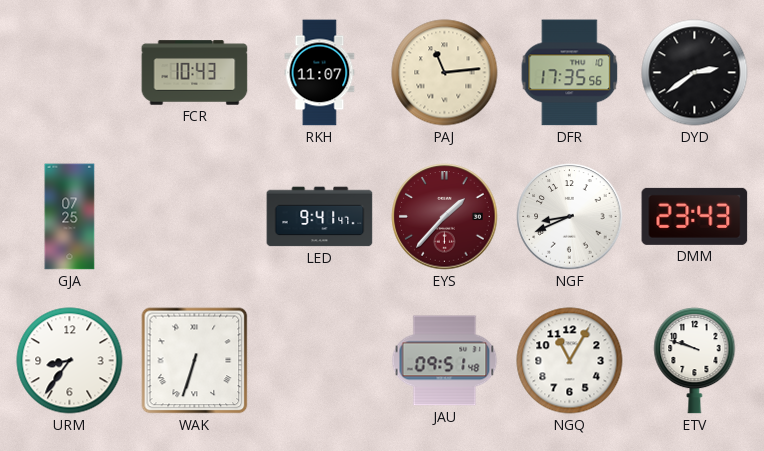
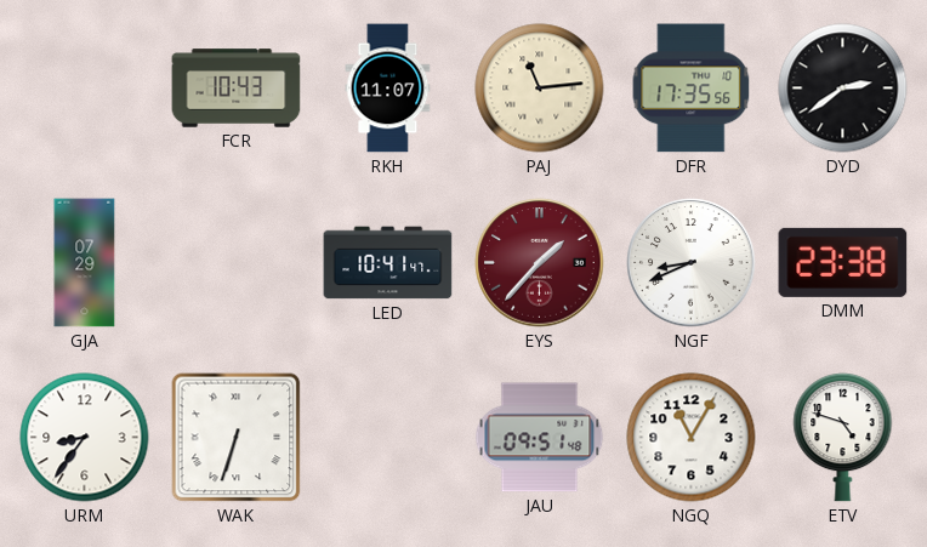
GJA: 07:25 -> 07:29 (85, 263)
LED: 9:41 -> 10:41 (388, 263)
DMM: 23:43 -> 23:38 (843, 262)
ETV: 9:48 -> 4:48 (843, 438)
